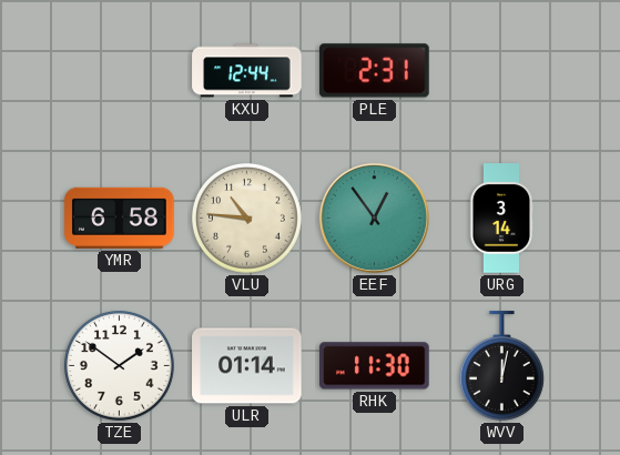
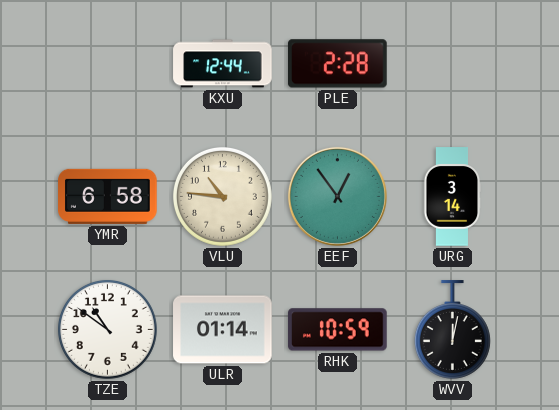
PLE: 2:31 -> 2:28 (338, 64)
TZE: 1:51 -> 10:51 (107, 329)
RHK: 11:30 -> 10:59 (338, 330)
